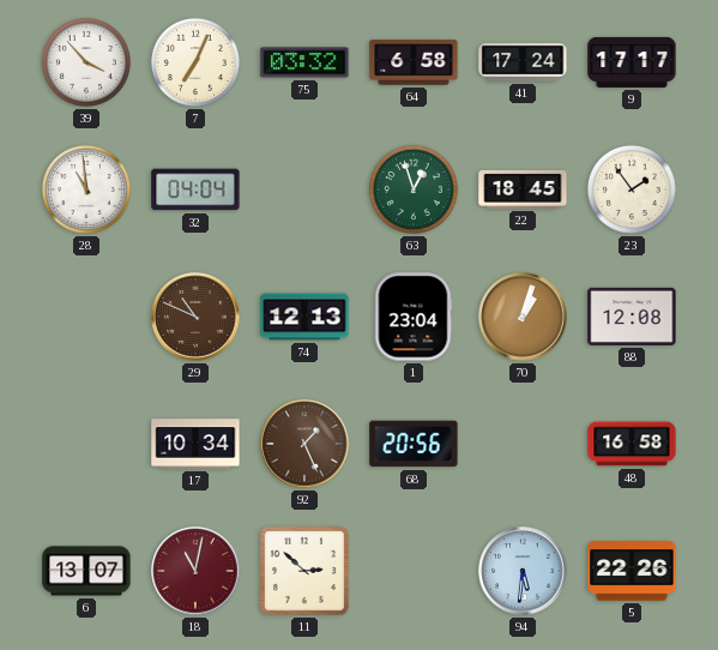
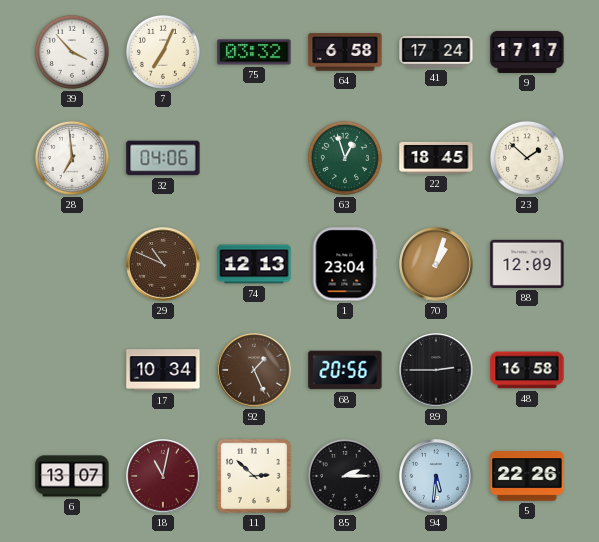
28: 10:59 -> 6:59 (72, 158)
32: 04:04 -> 04:06 (163, 158)
23: 1:54 -> 1:52 (527, 158)
88: 12:08 -> 12:09 (527, 264)
89: none -> 2:45 (436, 370)
85: none -> 2:15 (345, 476)
